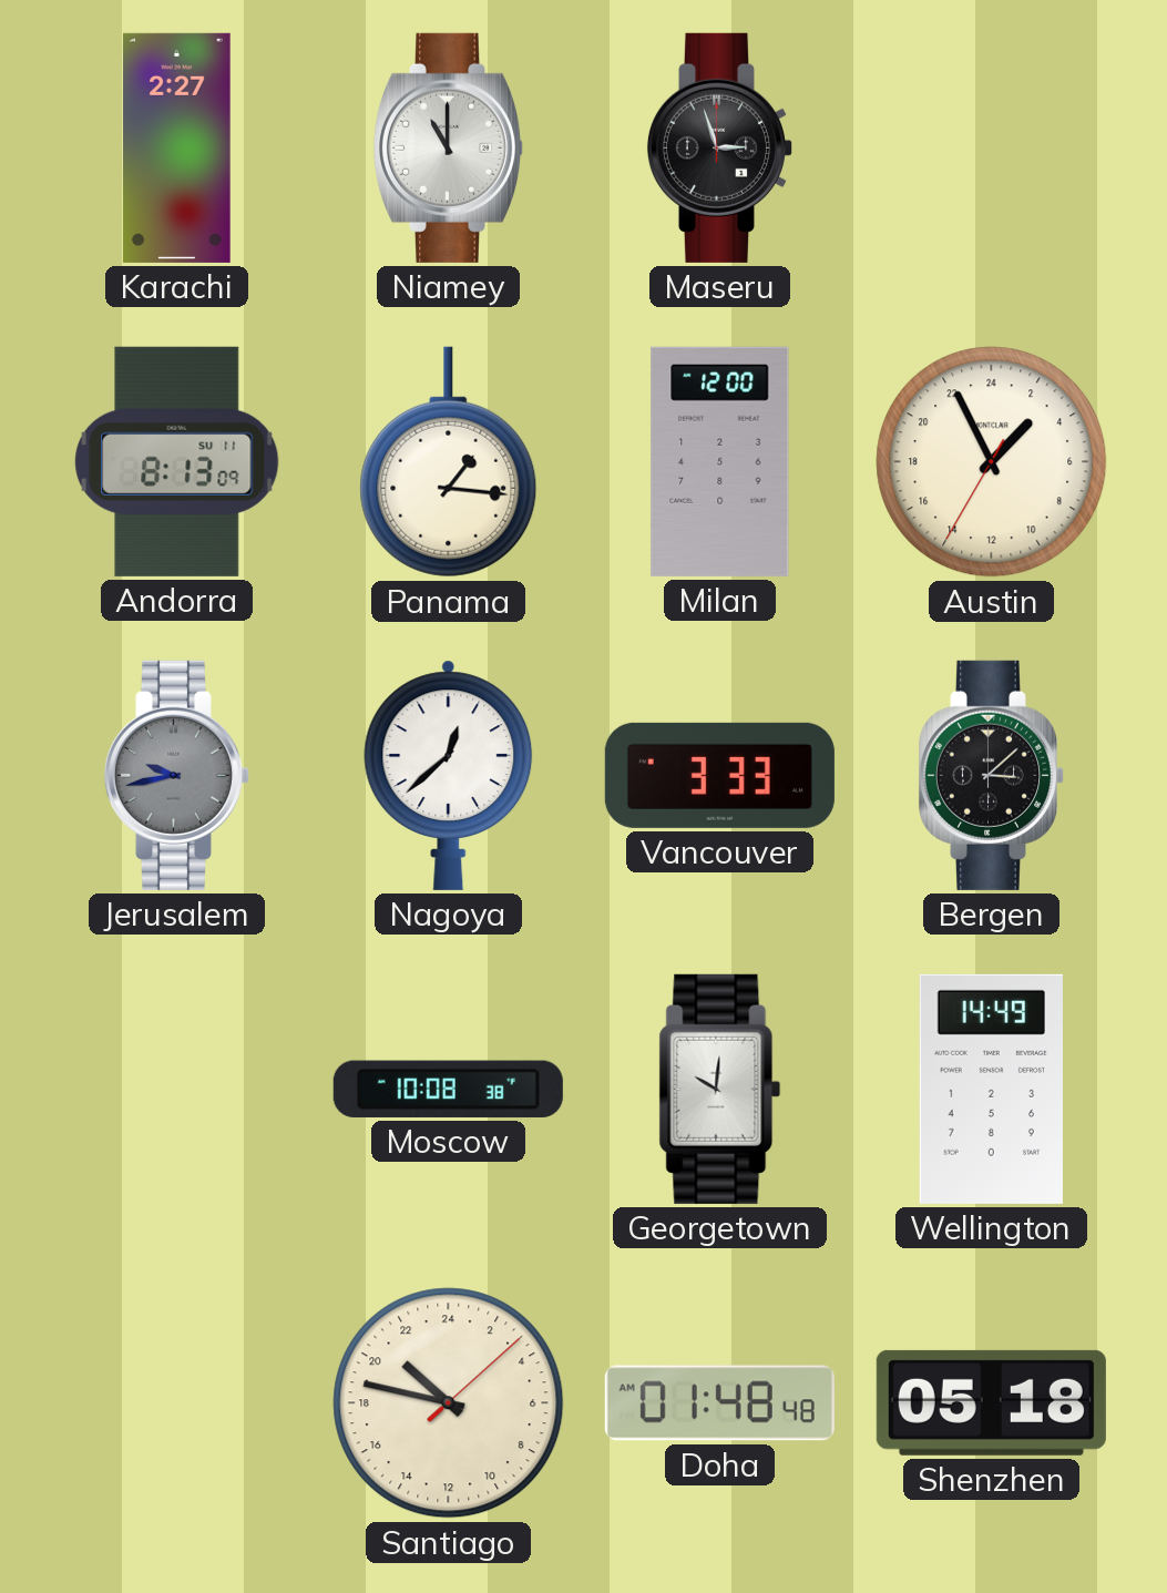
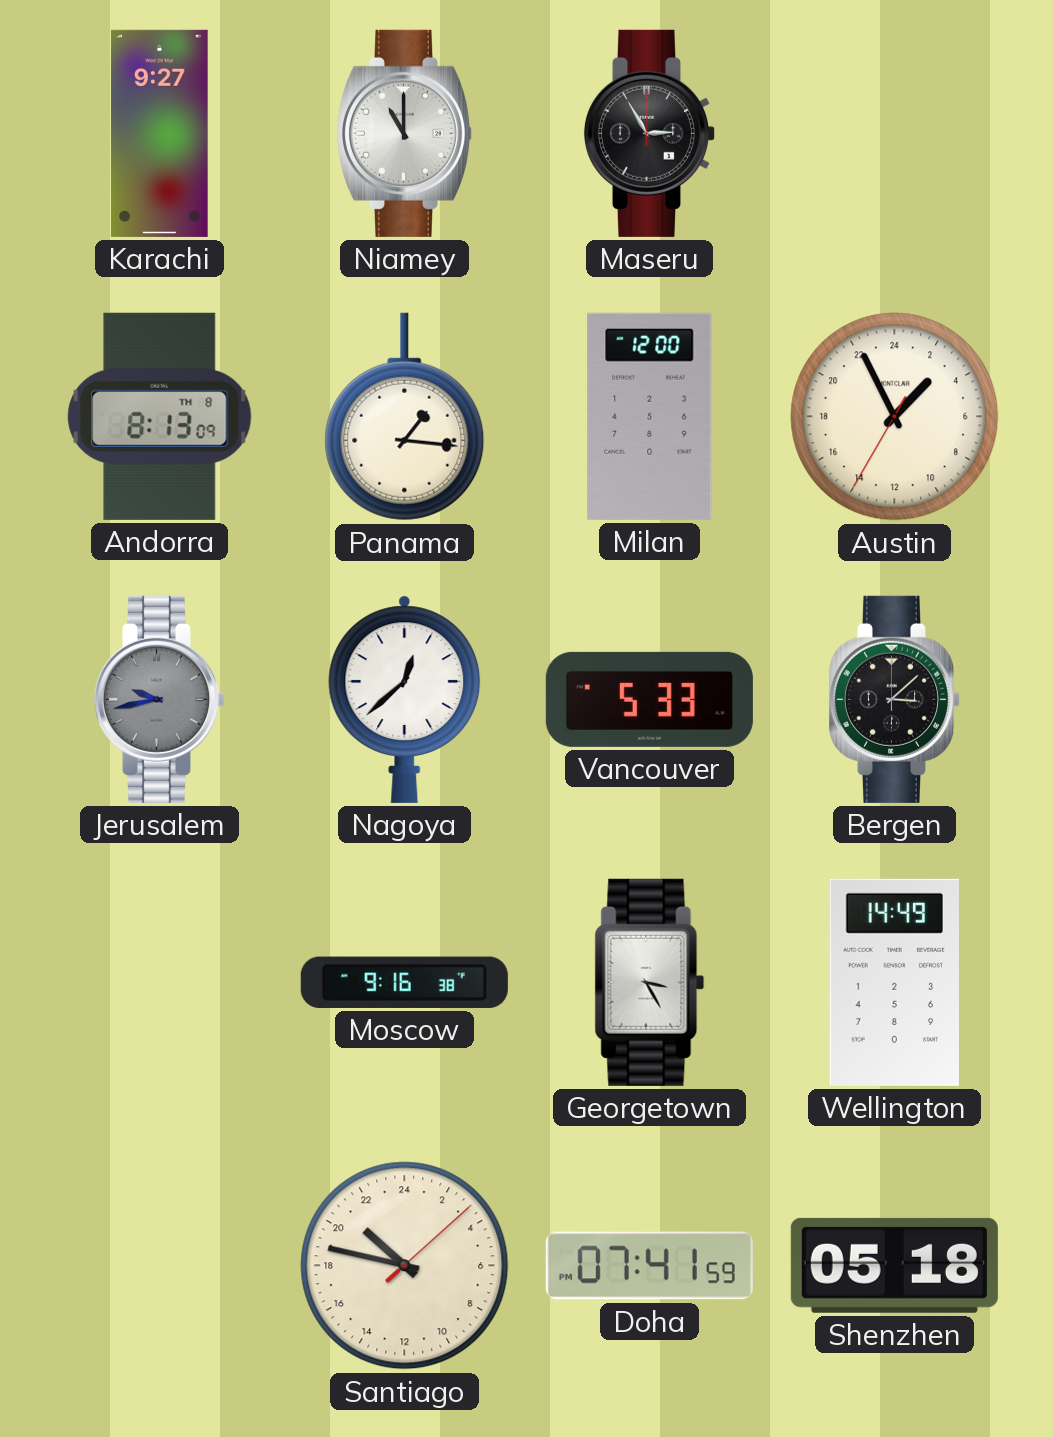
Karachi: 2:27 -> 9:27 (160, 133)
Maseru: 2:57 -> 2:55 (649, 133)
Andorra date: SU 11 -> TH 8 (160, 416)
Vancouver: 3:33 -> 5:33 (649, 699)
Moscow: 10:08 -> 9:16 (404, 982)
Georgetown: 10:01 -> 3:25 (650, 982)
Doha: 01:48 -> 07:41 (649, 1266)
